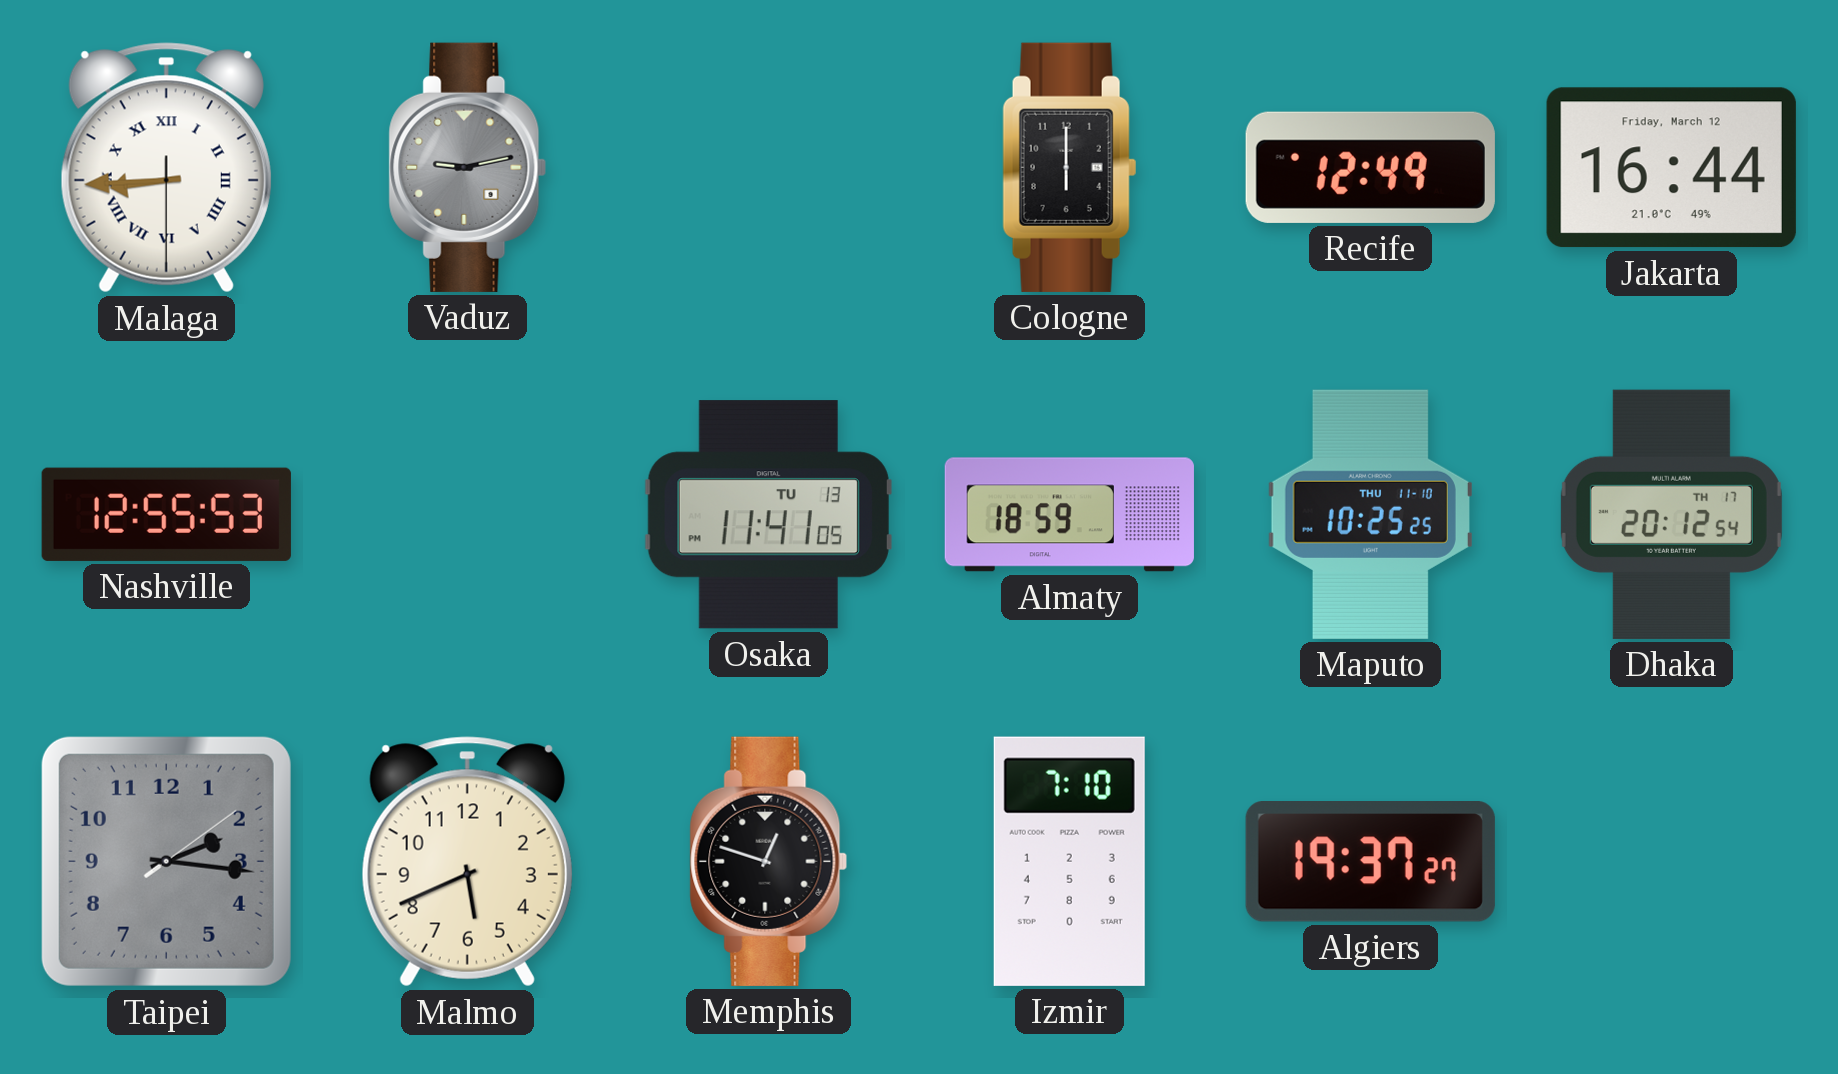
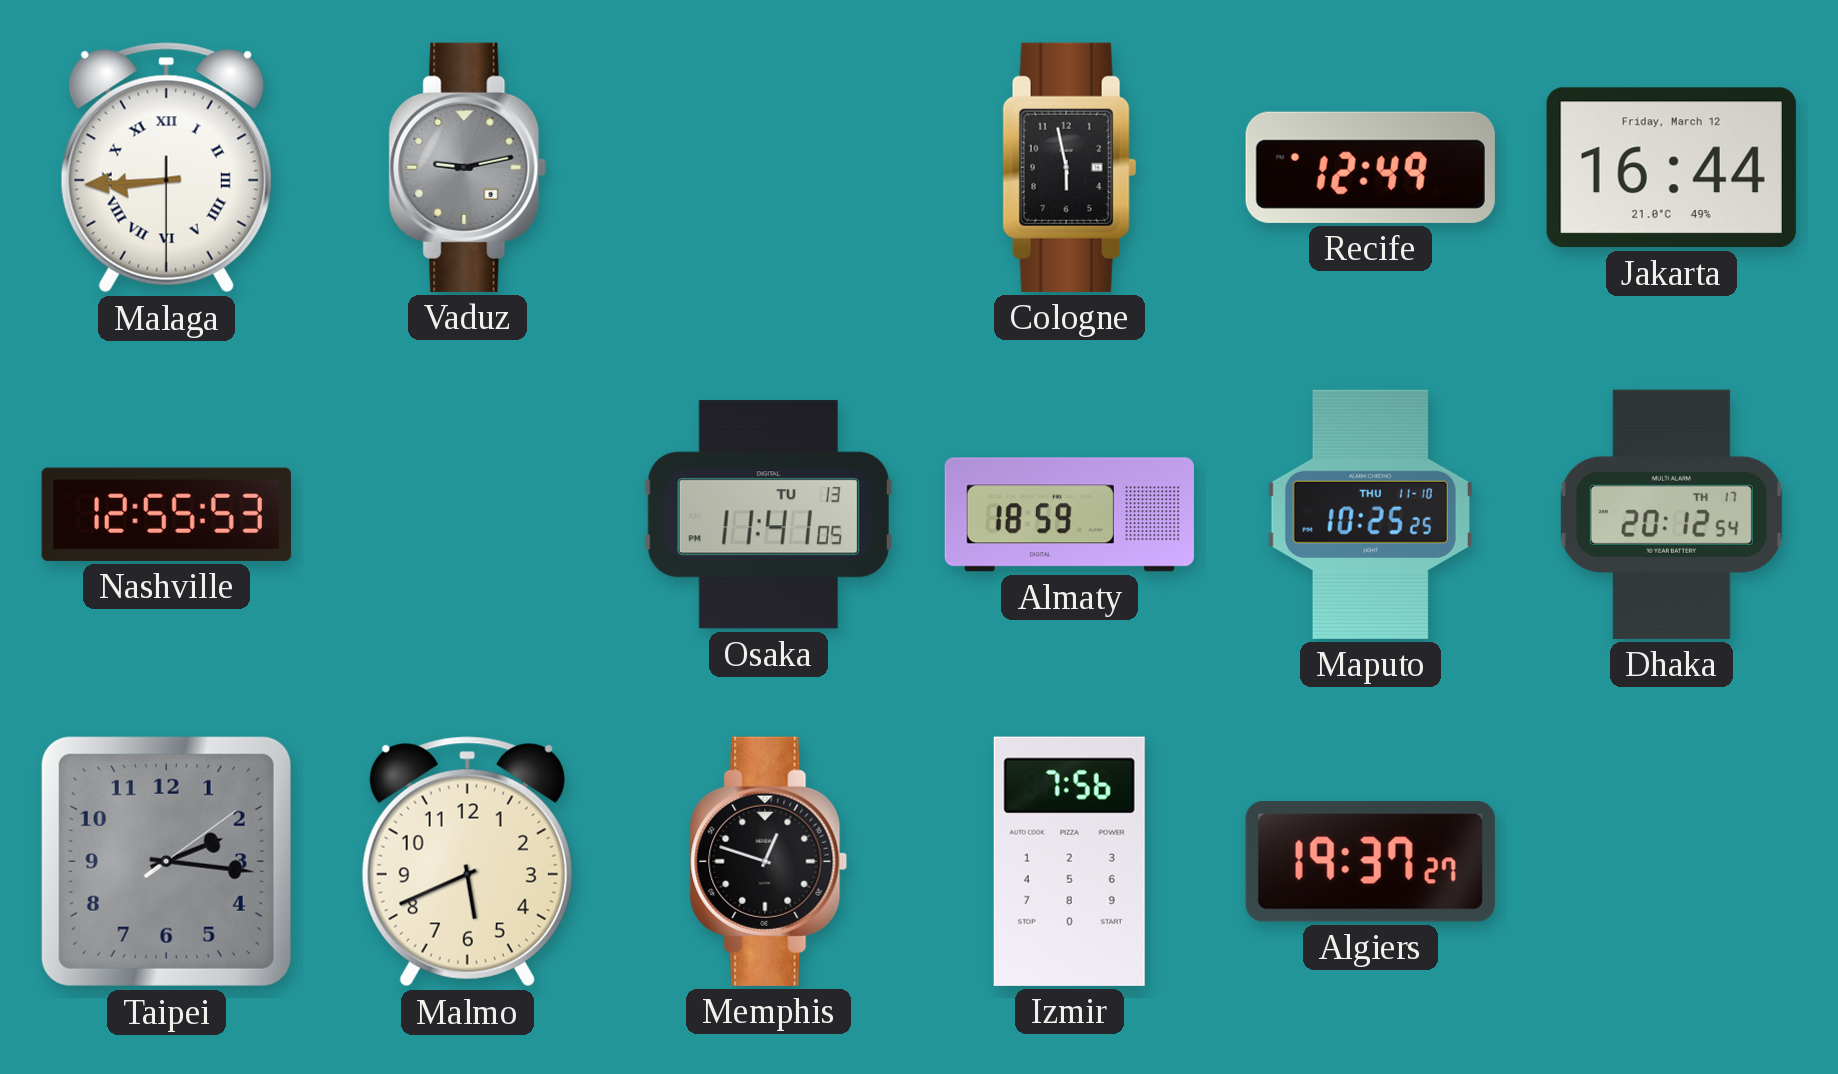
Cologne: 6:00 -> 5:58 (1070, 167)
Izmir: 7:10 -> 7:56 (1069, 861)
